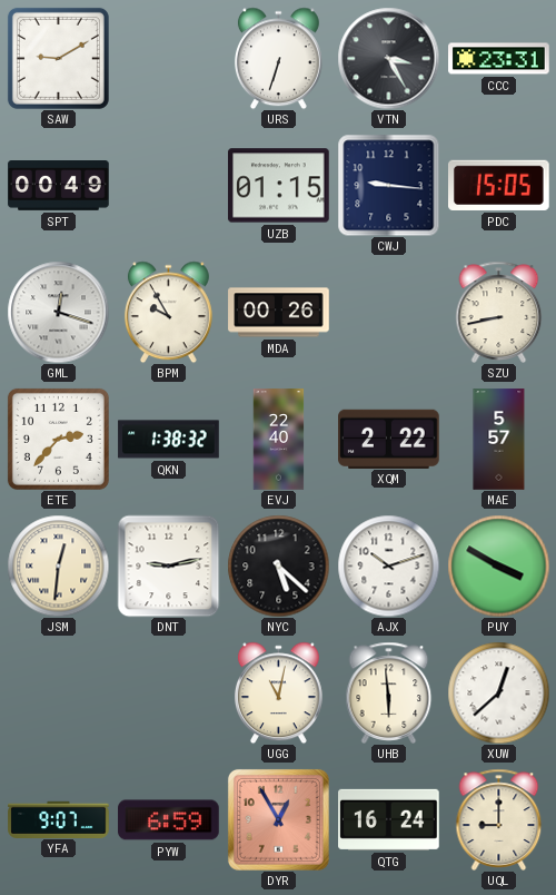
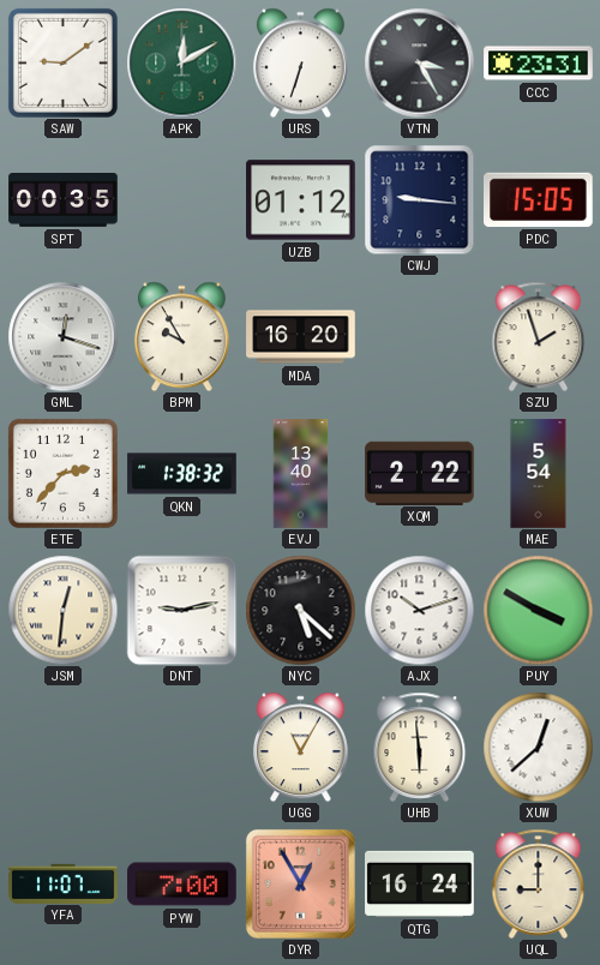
SAW: 9:10 -> 9:09 (62, 62)
APK: none -> 12:10 (181, 62)
SPT: 00:49 -> 00:35 (64, 200)
UZB: 01:15 -> 01:12 (301, 200)
MDA: 00:26 -> 16:20 (301, 337)
SZU: 8:43 -> 1:57 (539, 336)
EVJ: 22:40 -> 13:40 (301, 474)
MAE: 5:57 -> 5:54 (539, 474)
UGG: 11:02 -> 11:05 (300, 747)
YFA: 9:07 -> 11:07 (64, 883)
PYW: 6:59 -> 7:00 (182, 885)
